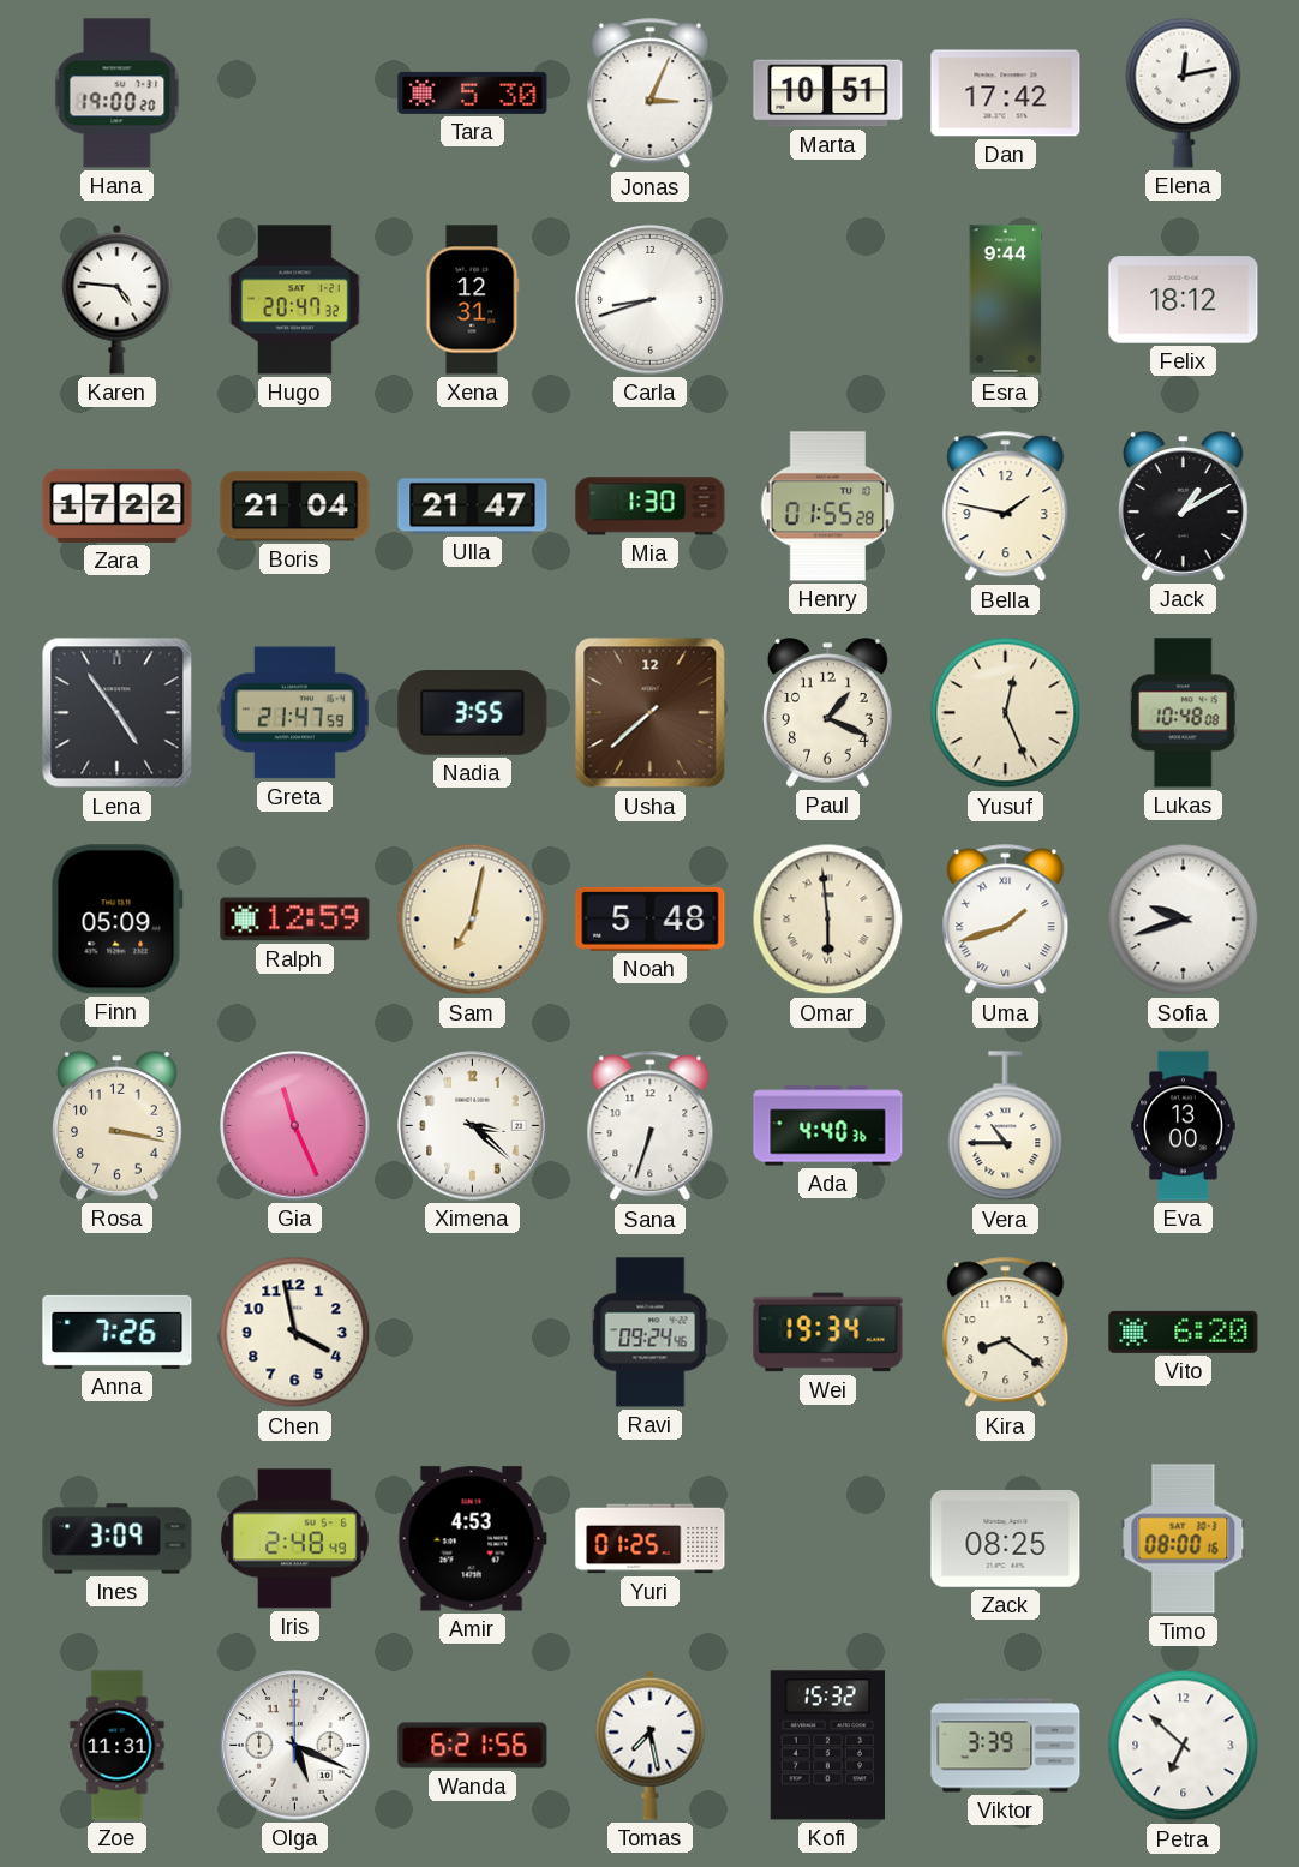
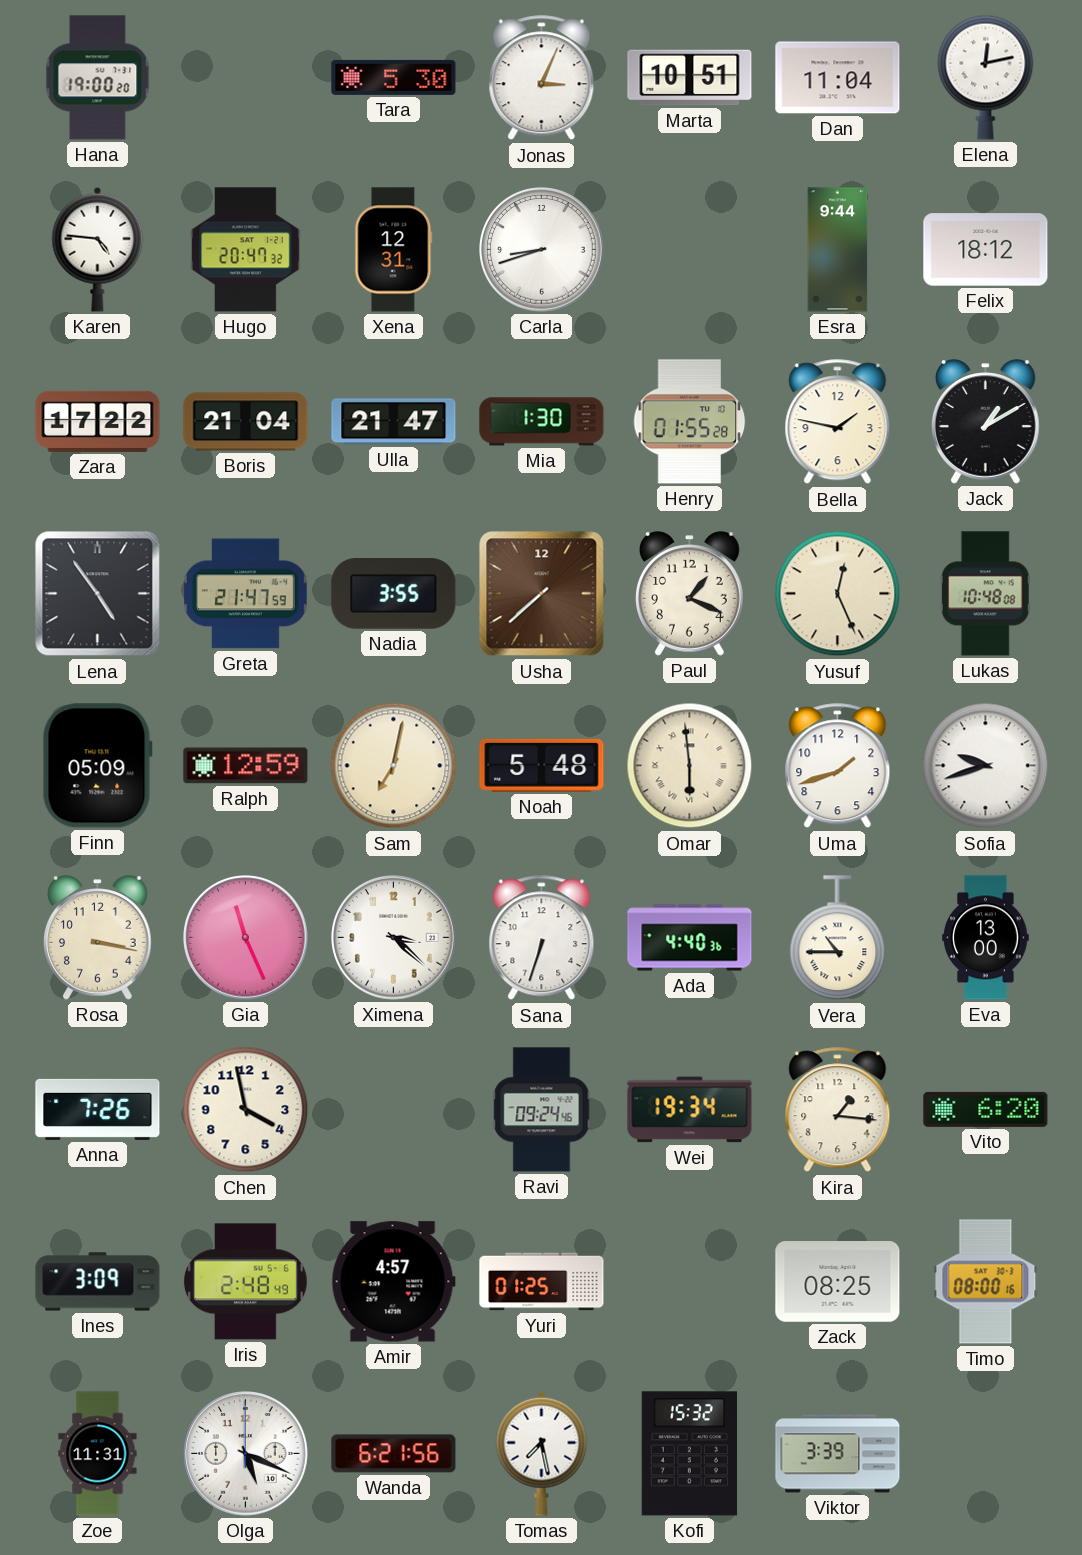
Dan: 17:42 -> 11:04 (838, 78)
Uma numerals: Roman -> Arabic (838, 766)
Kira: 8:21 -> 1:16 (838, 1110)
Amir: 4:53 -> 4:57 (393, 1282)
Petra: 6:52 -> none (1184, 1746)
